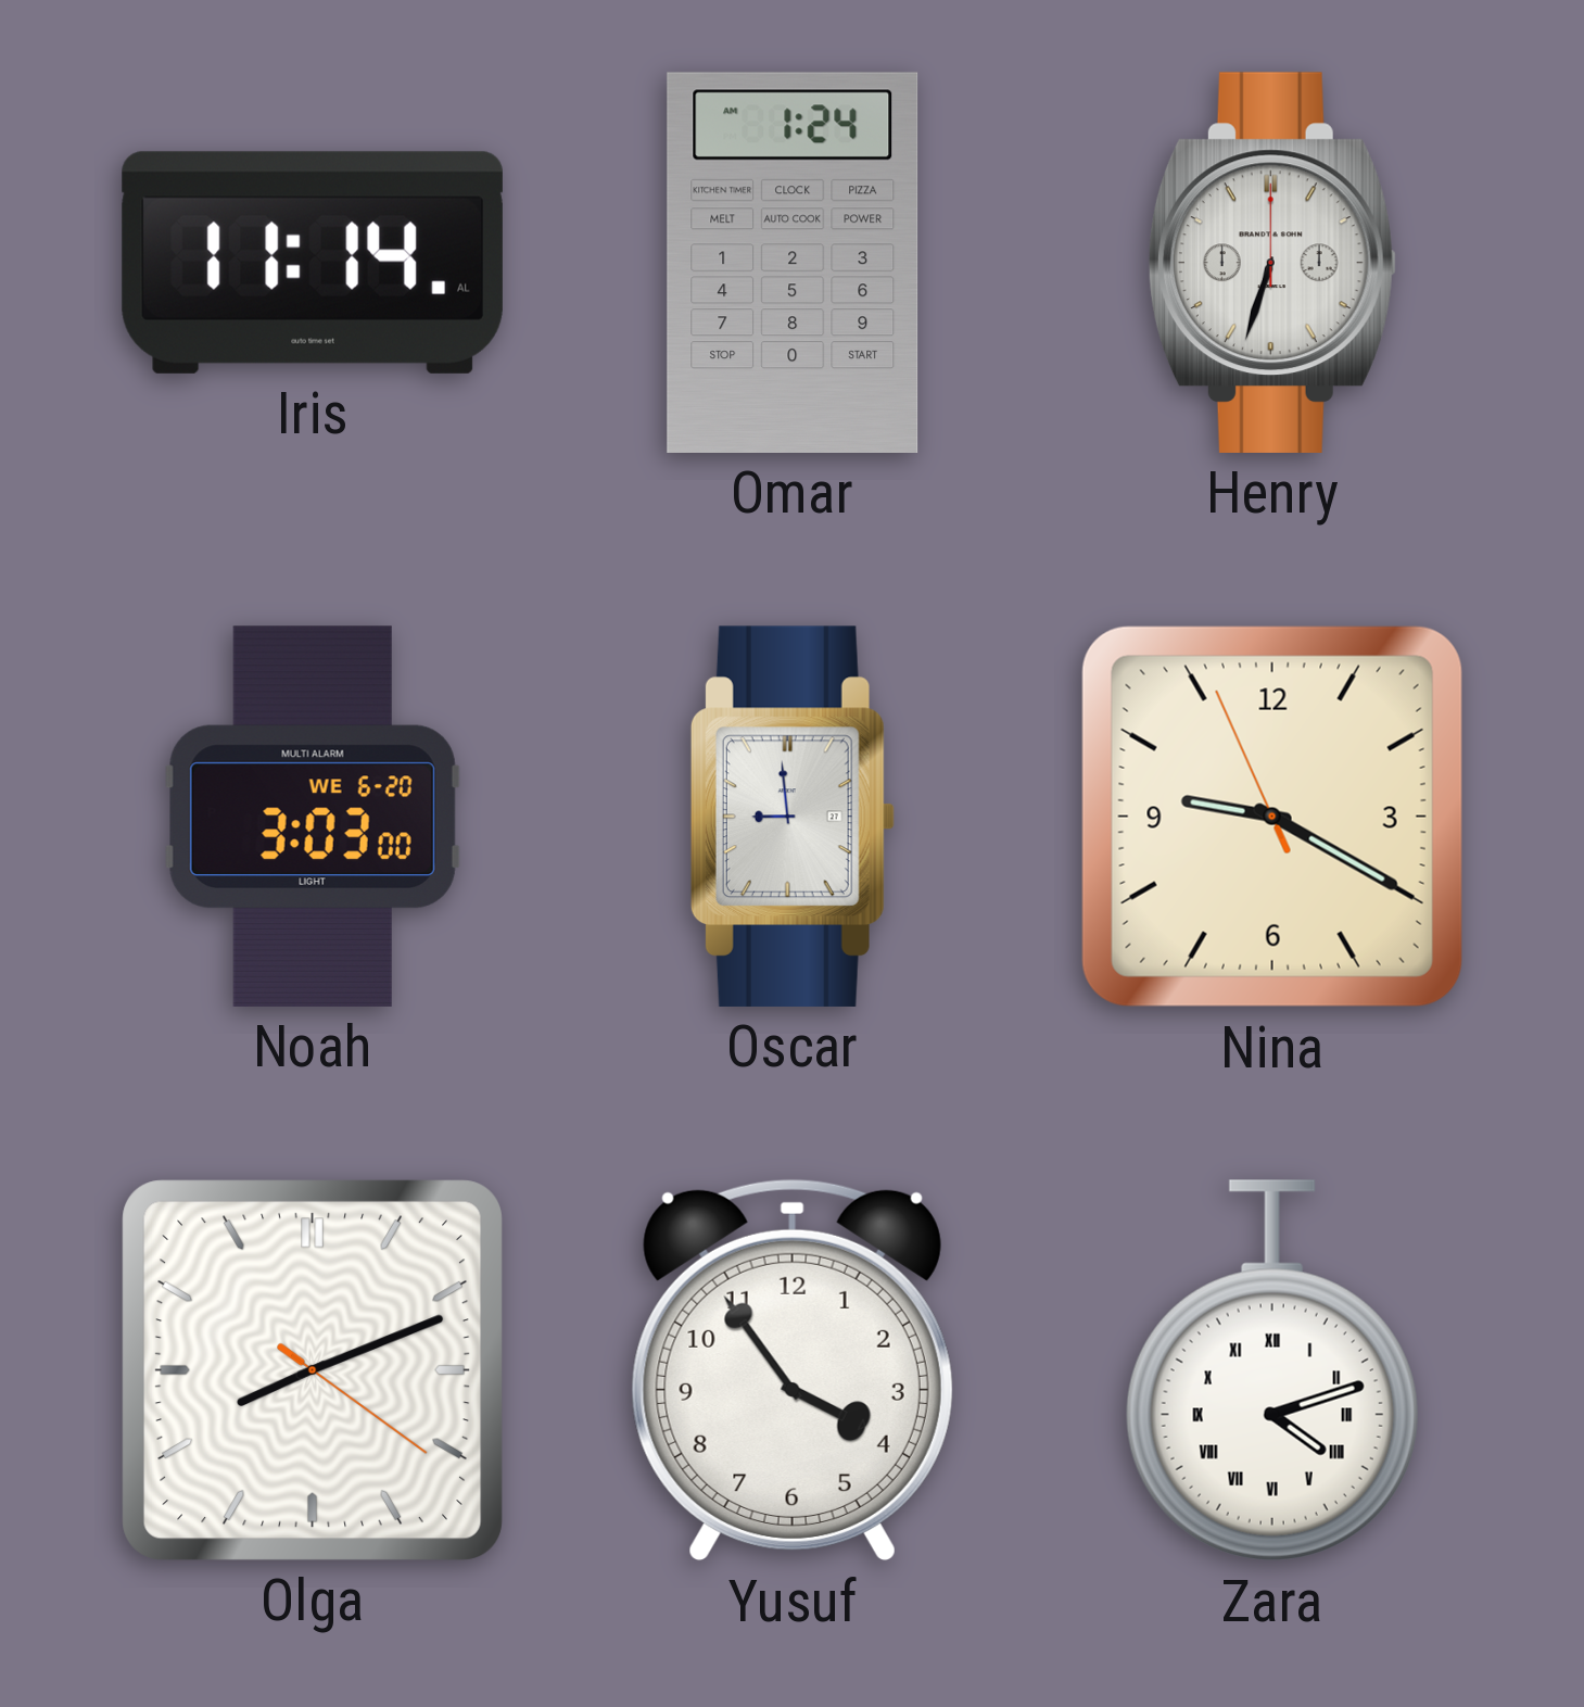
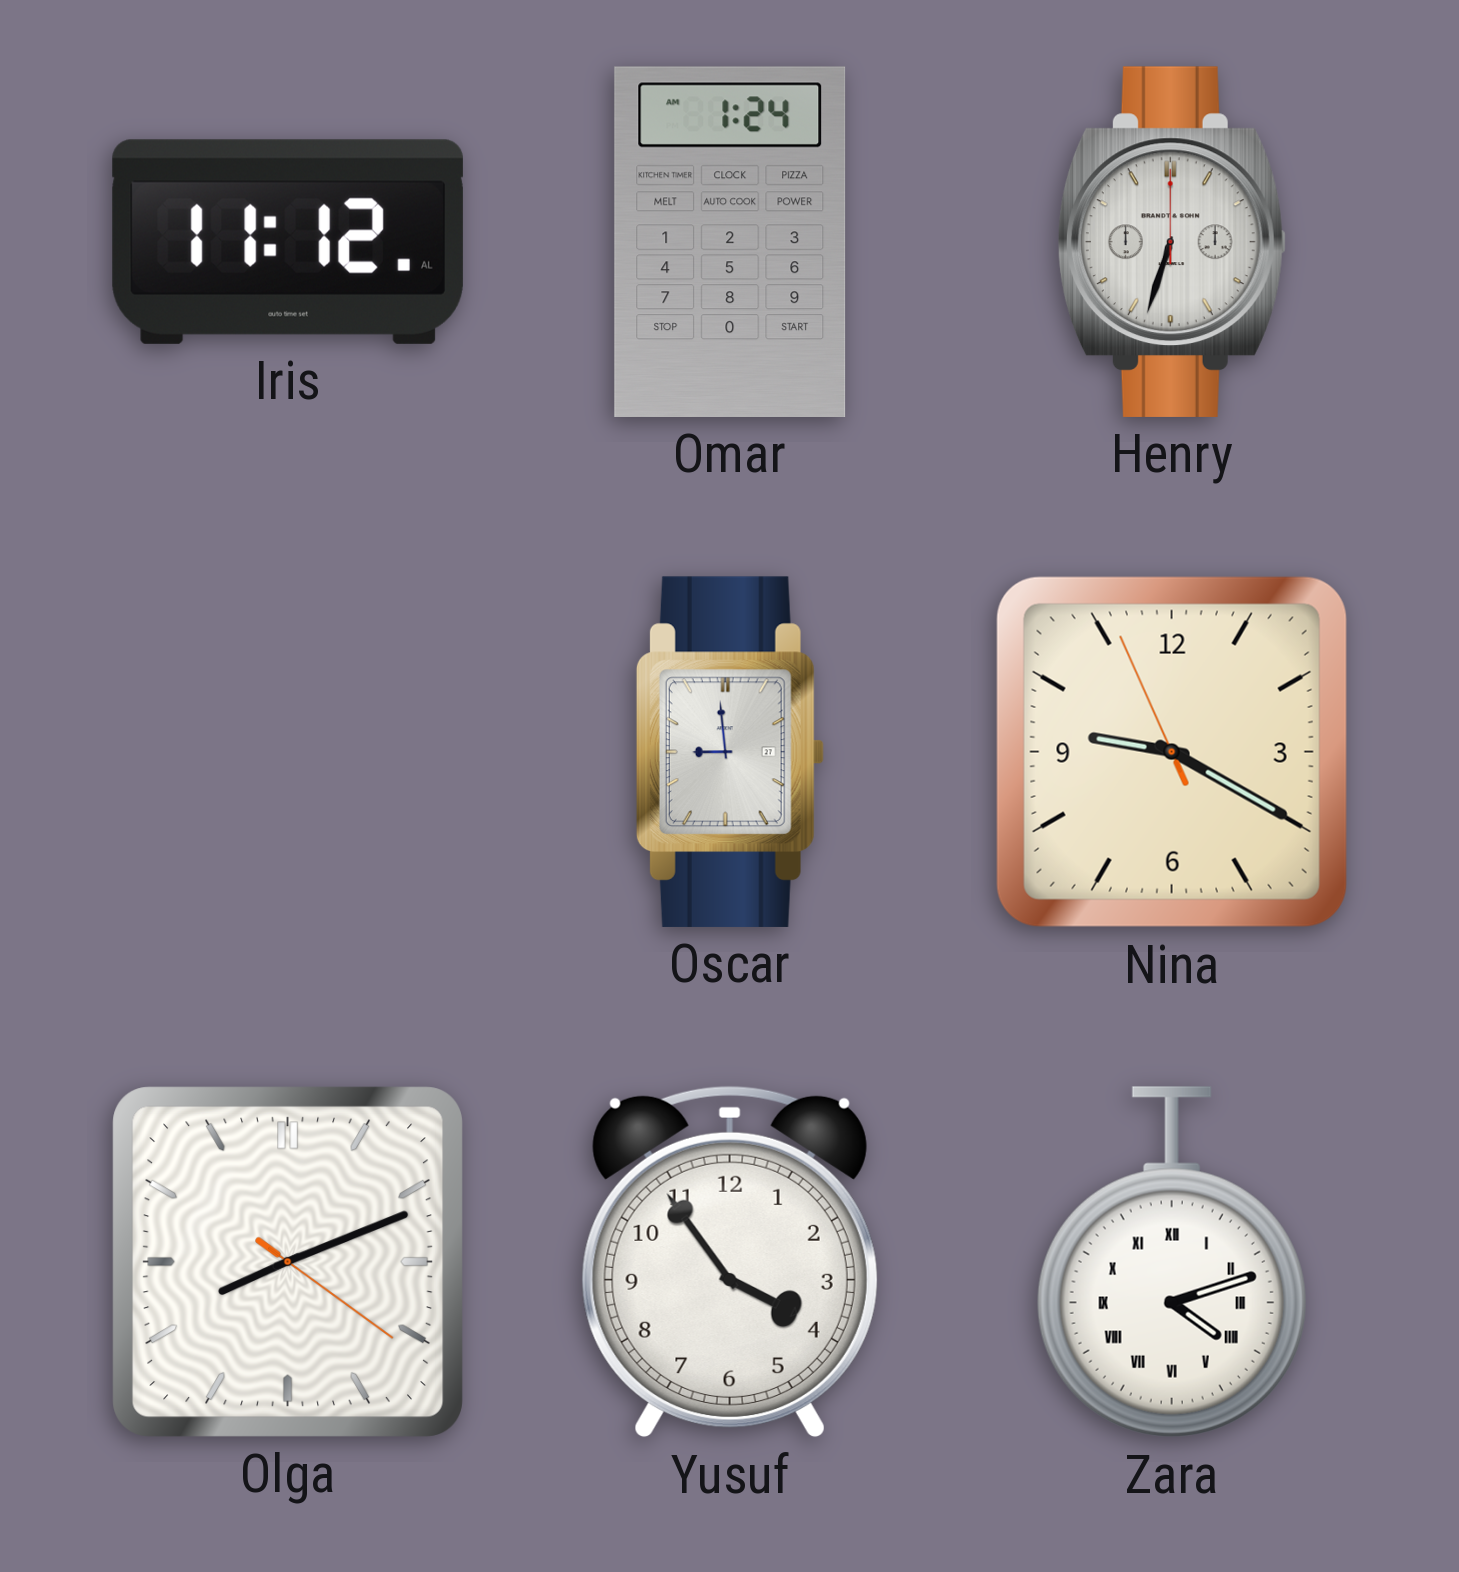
Iris: 11:14 -> 11:12 (288, 242)
Noah: 3:03 -> none (313, 817)
